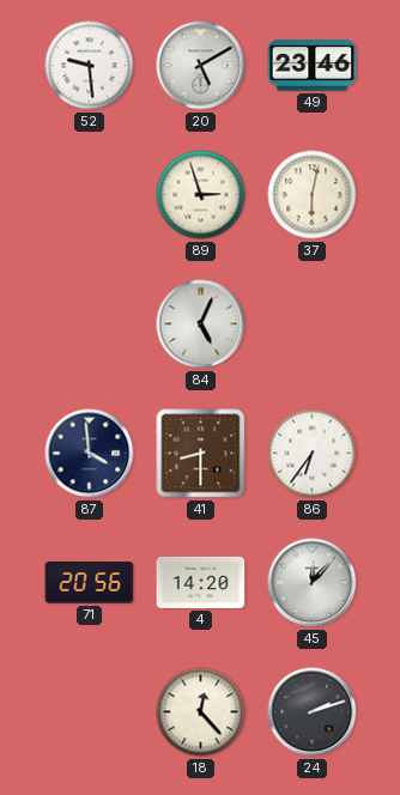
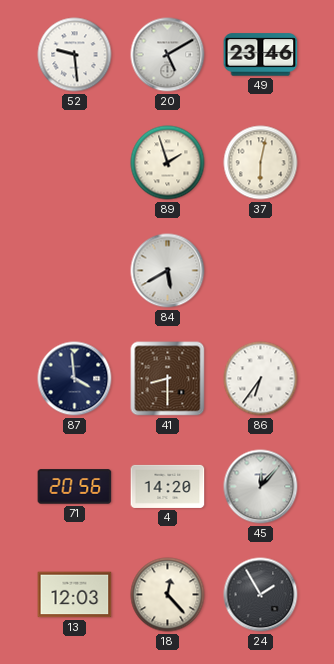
89: 2:57 -> 1:57 (168, 163)
84: 5:04 -> 5:40 (168, 271)
13: none -> 12:03 (75, 595)
24: 2:12 -> 1:55 (261, 595)
